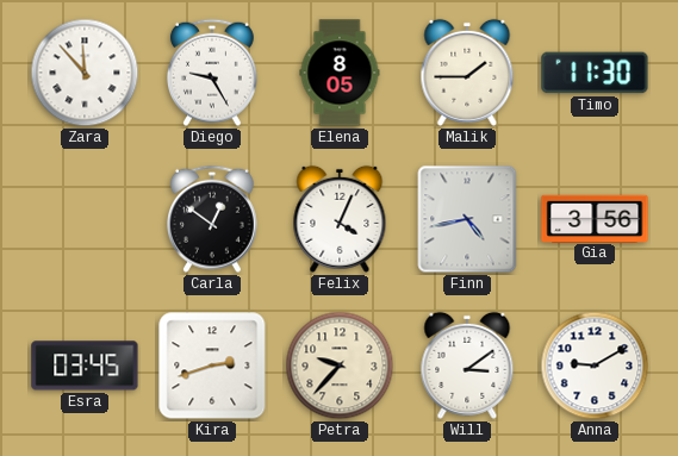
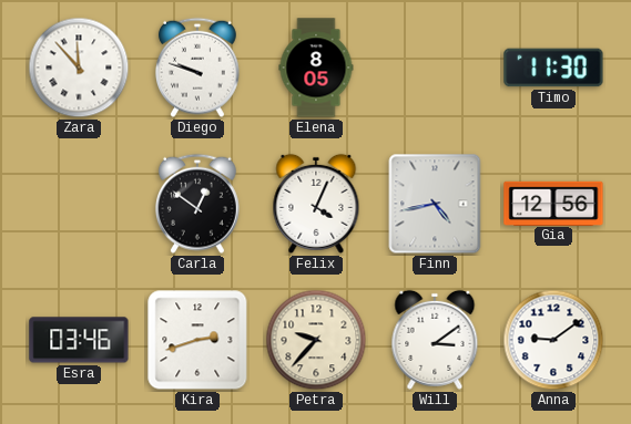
Diego: 9:25 -> 9:48 (197, 68)
Malik: 1:45 -> none (467, 73)
Gia: 3:56 -> 12:56 (553, 203)
Esra: 03:45 -> 03:46 (79, 340)
Anna: 9:10 -> 9:09 (553, 340)
